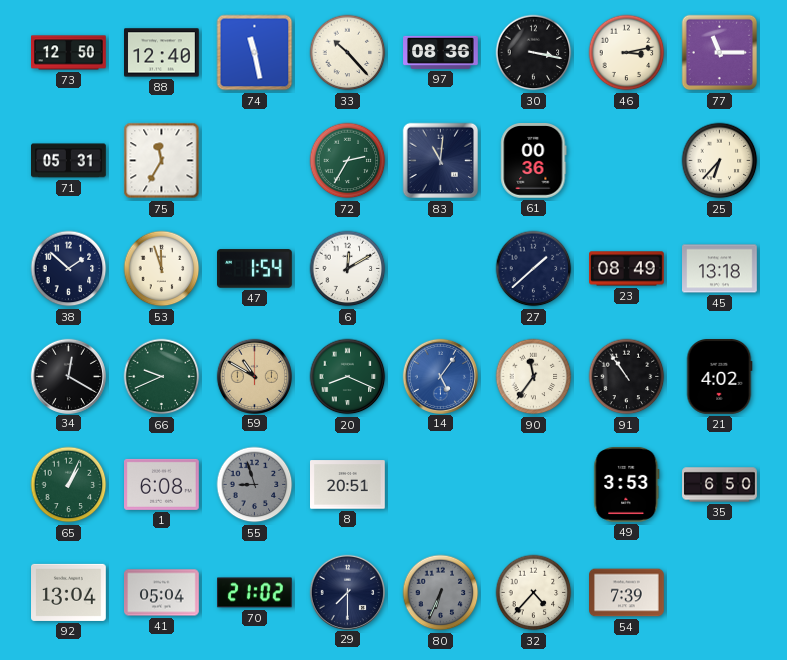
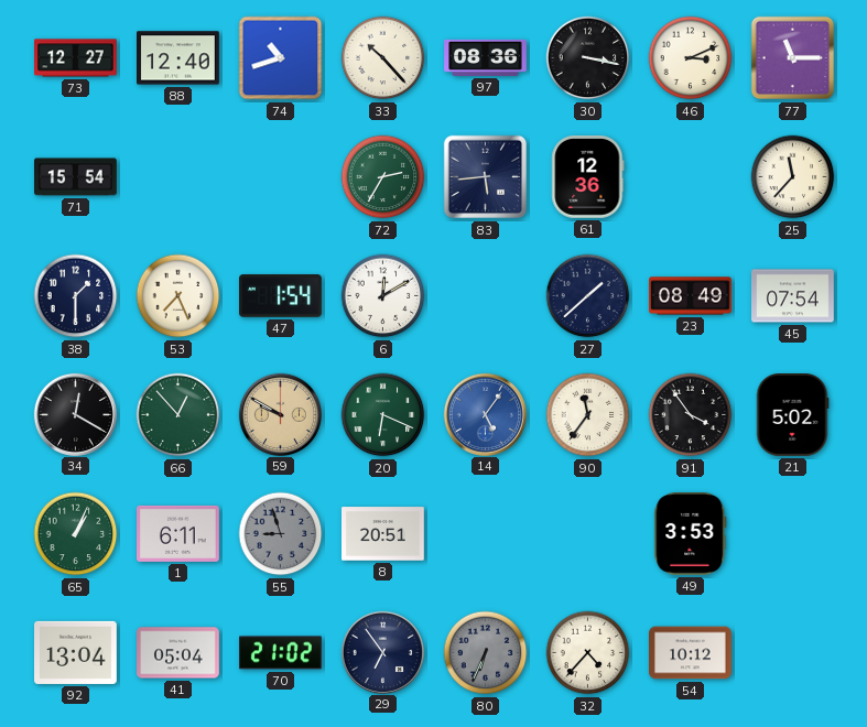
73: 12:50 -> 12:27 (76, 58)
74: 11:28 -> 10:42 (281, 58)
46: 3:13 -> 3:11 (691, 58)
71: 05:31 -> 15:54 (76, 177)
75: 11:35 -> none (162, 161)
83: 11:01 -> 5:44 (486, 177)
61: 00:36 -> 12:36 (588, 177)
25: 6:37 -> 11:37 (793, 177)
38: 1:52 -> 1:30 (76, 296)
53: 11:57 -> 7:26 (178, 296)
45: 13:18 -> 07:54 (793, 296)
66: 9:41 -> 12:53 (178, 415)
59: 10:50 -> 9:50 (280, 414)
20: 8:19 -> 6:19 (383, 415)
91: 10:54 -> 3:54 (691, 415)
21: 4:02 -> 5:02 (792, 415)
1: 6:08 -> 6:11 (178, 533)
35: 6:50 -> none (720, 485)
29: 7:30 -> 6:54 (382, 652)
54: 7:39 -> 10:12 (691, 653)
